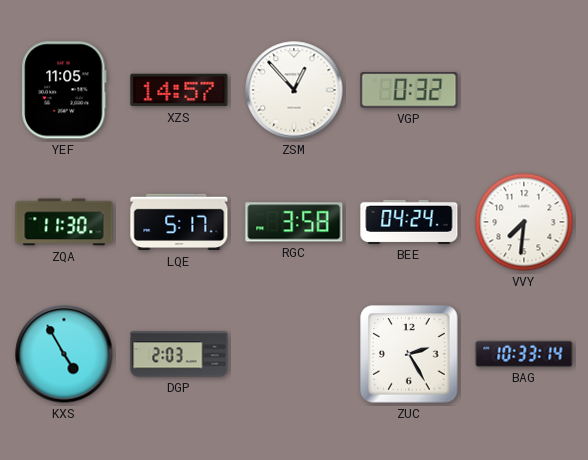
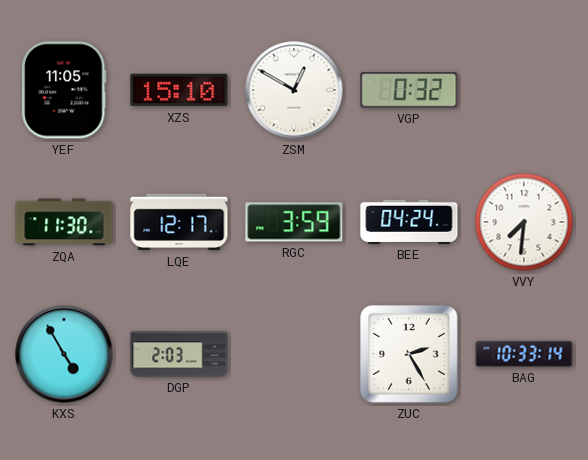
XZS: 14:57 -> 15:10 (179, 90)
ZSM: 12:53 -> 12:50 (294, 90)
LQE: 5:17 -> 12:17 (179, 222)
RGC: 3:58 -> 3:59 (294, 222)
